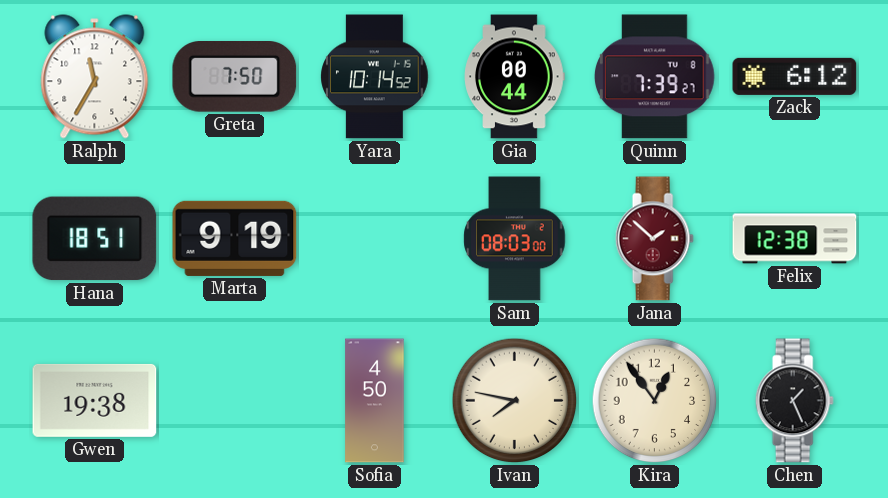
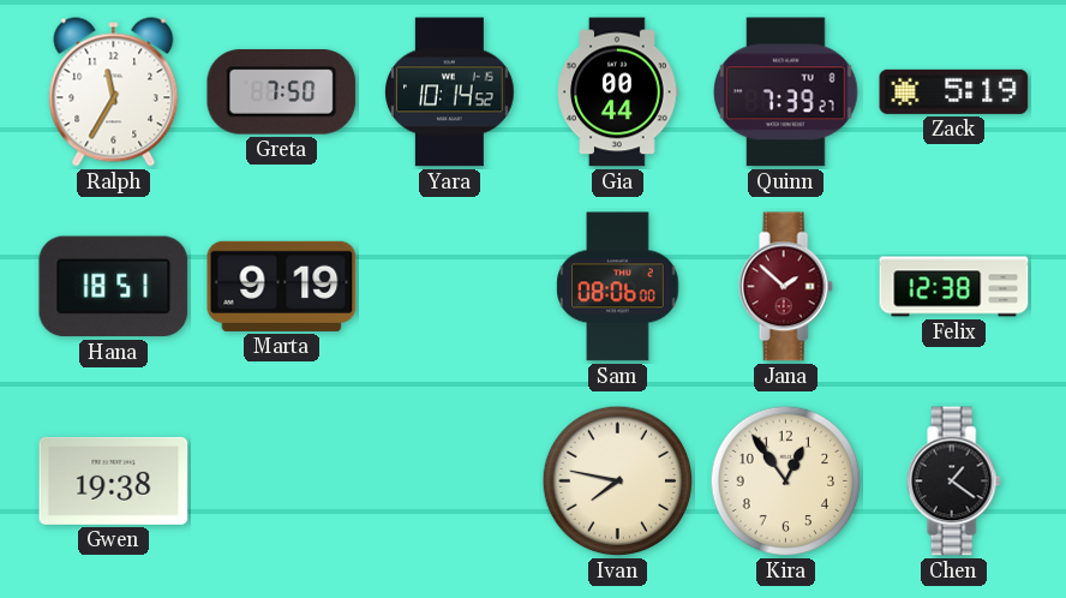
Zack: 6:12 -> 5:19 (954, 91)
Sam: 08:03 -> 08:06 (618, 287)
Sofia: 4:50 -> none (375, 401)
Chen: 1:26 -> 1:21 (953, 482)
